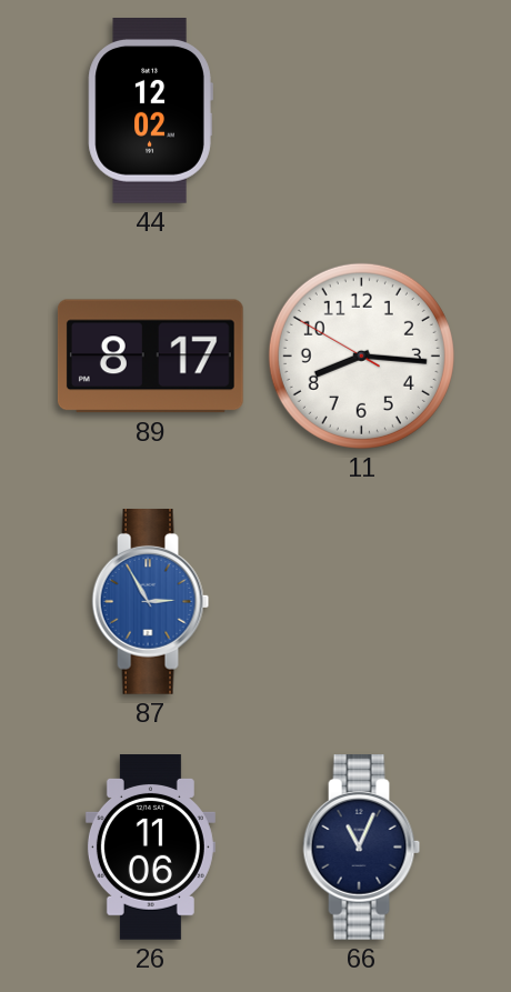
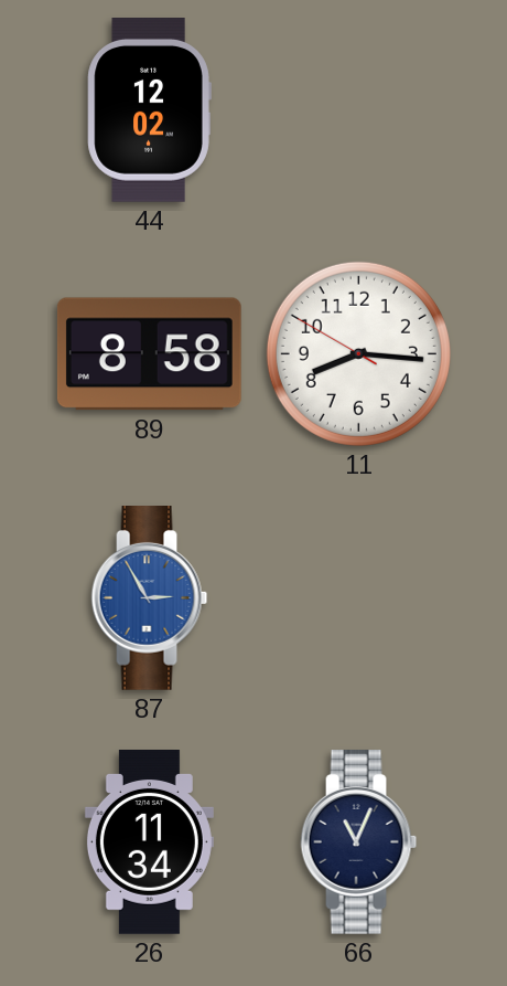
89: 8:17 -> 8:58 (149, 354)
26: 11:06 -> 11:34 (149, 842)
